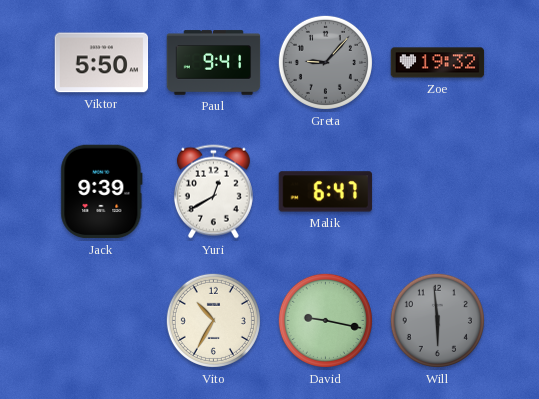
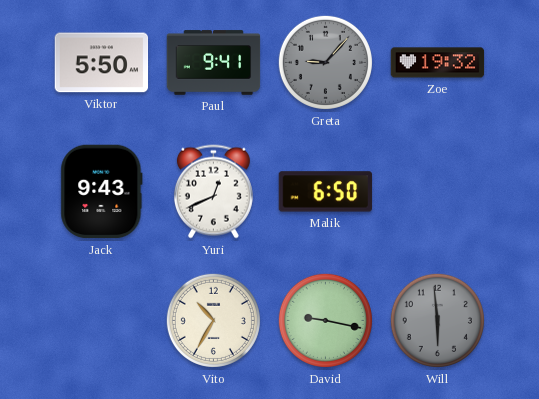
Jack: 9:39 -> 9:43 (102, 192)
Yuri: 12:40 -> 12:41 (213, 192)
Malik: 6:47 -> 6:50 (326, 192)
